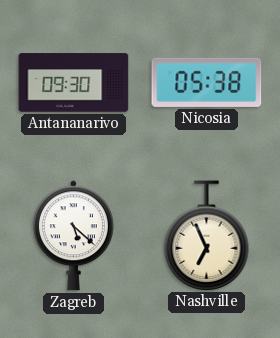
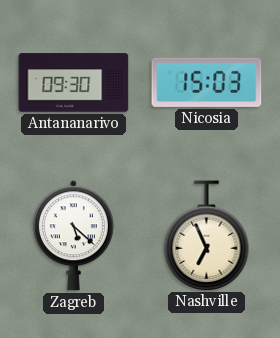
Nicosia: 05:38 -> 15:03 (207, 82)
